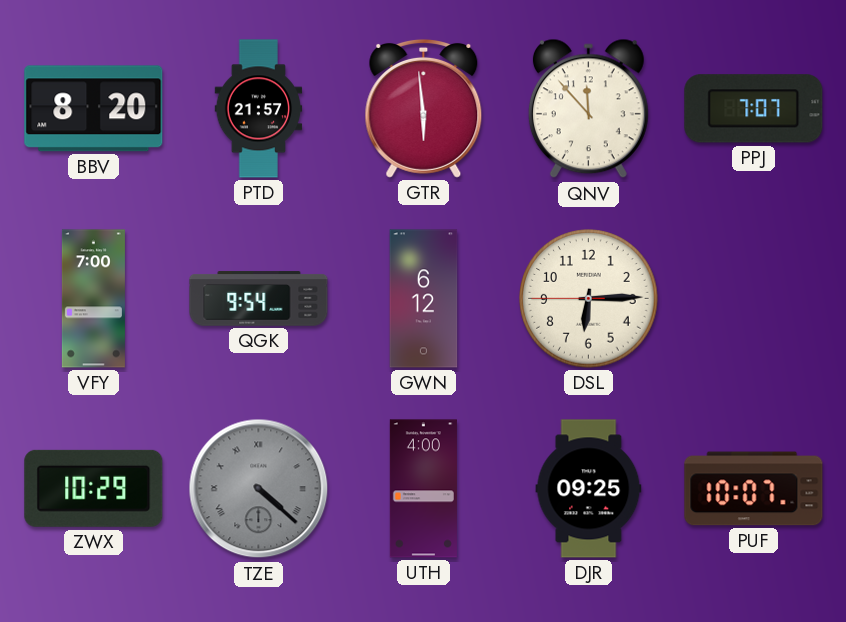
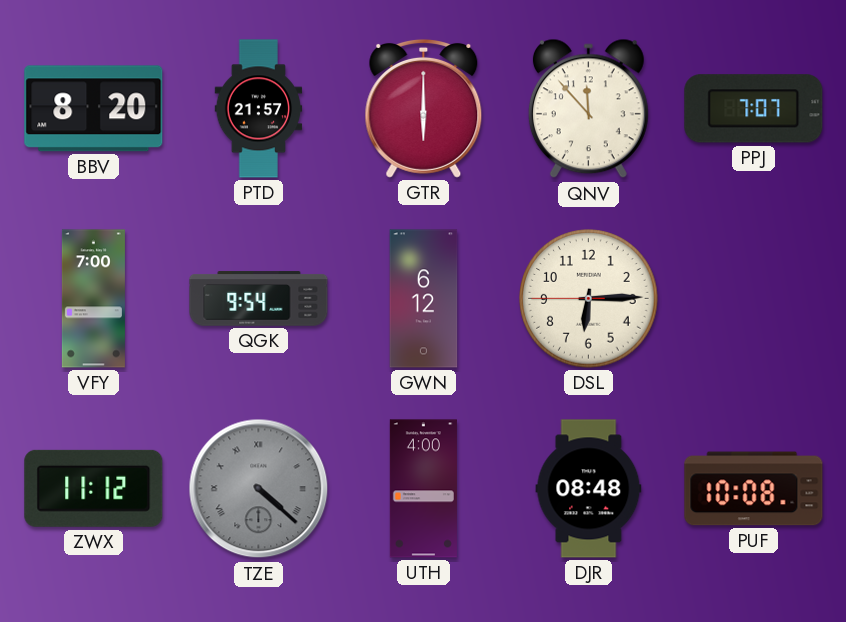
GTR: 5:59 -> 6:00 (424, 108)
ZWX: 10:29 -> 11:12 (94, 488)
DJR: 09:25 -> 08:48 (589, 489)
PUF: 10:07 -> 10:08 (754, 489)
